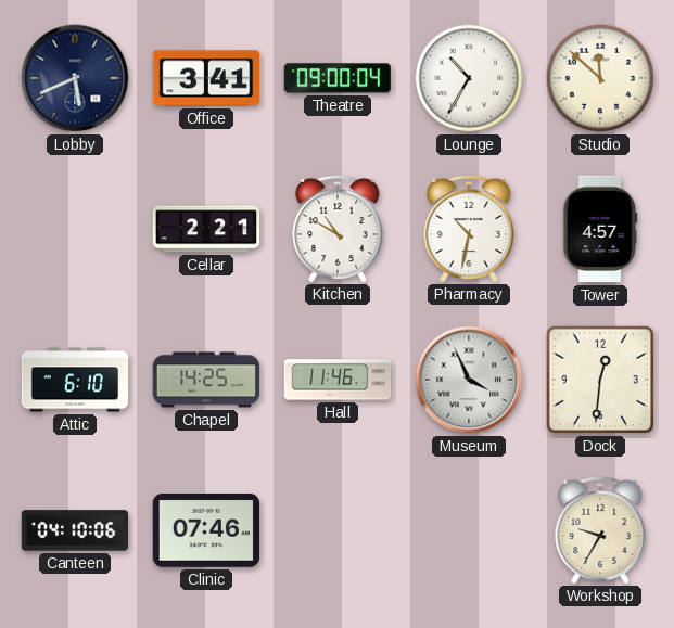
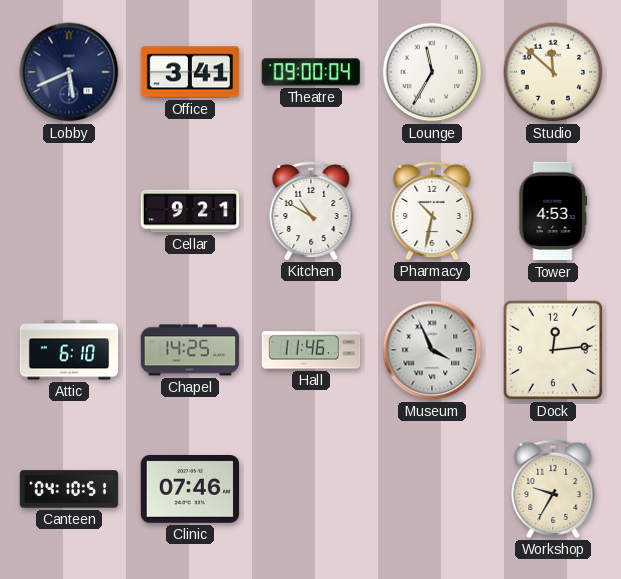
Lounge: 10:35 -> 11:35 (432, 72)
Cellar: 2:21 -> 9:21 (190, 211)
Tower: 4:57 -> 4:53 (553, 211)
Dock: 12:31 -> 12:14 (553, 350)
Canteen: 04:10:06 -> 04:10:51 (69, 489)
